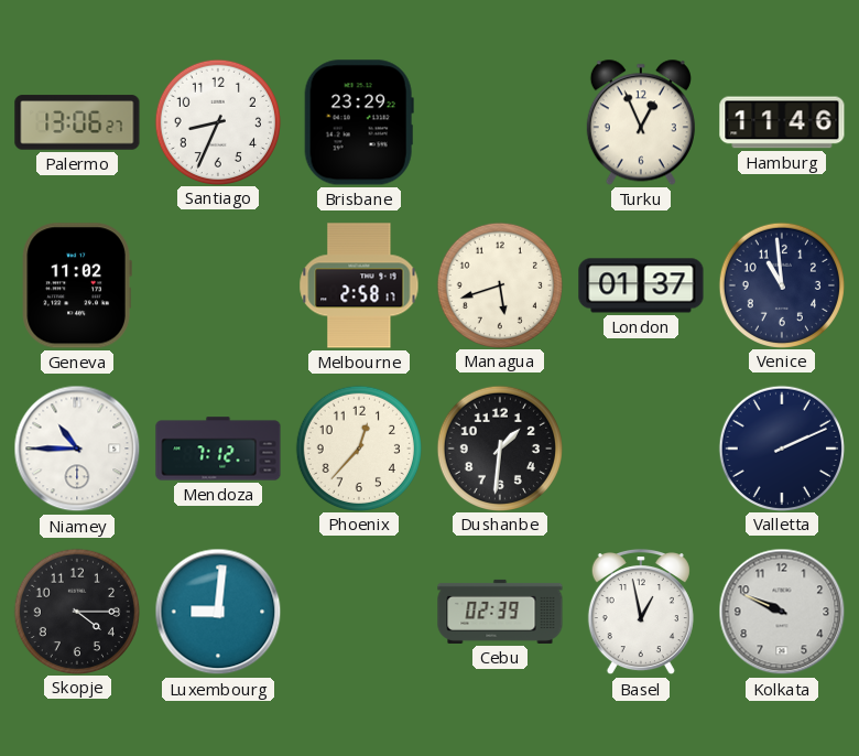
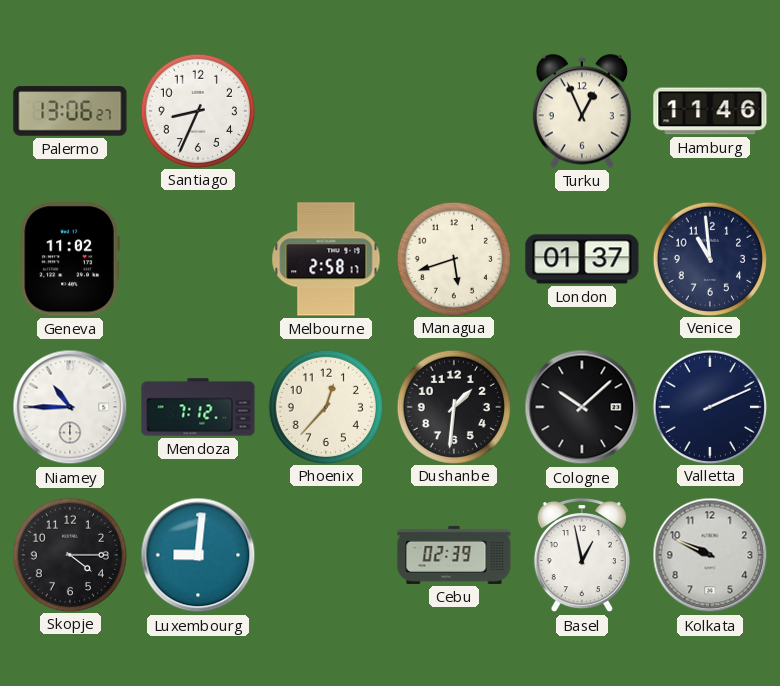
Brisbane: 23:29 -> none (359, 122)
Cologne: none -> 10:08 (582, 407)
